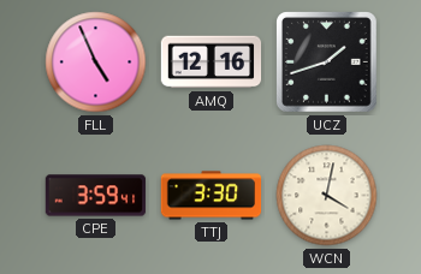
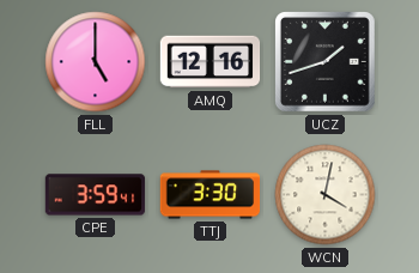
FLL: 4:56 -> 5:00 (96, 62)
